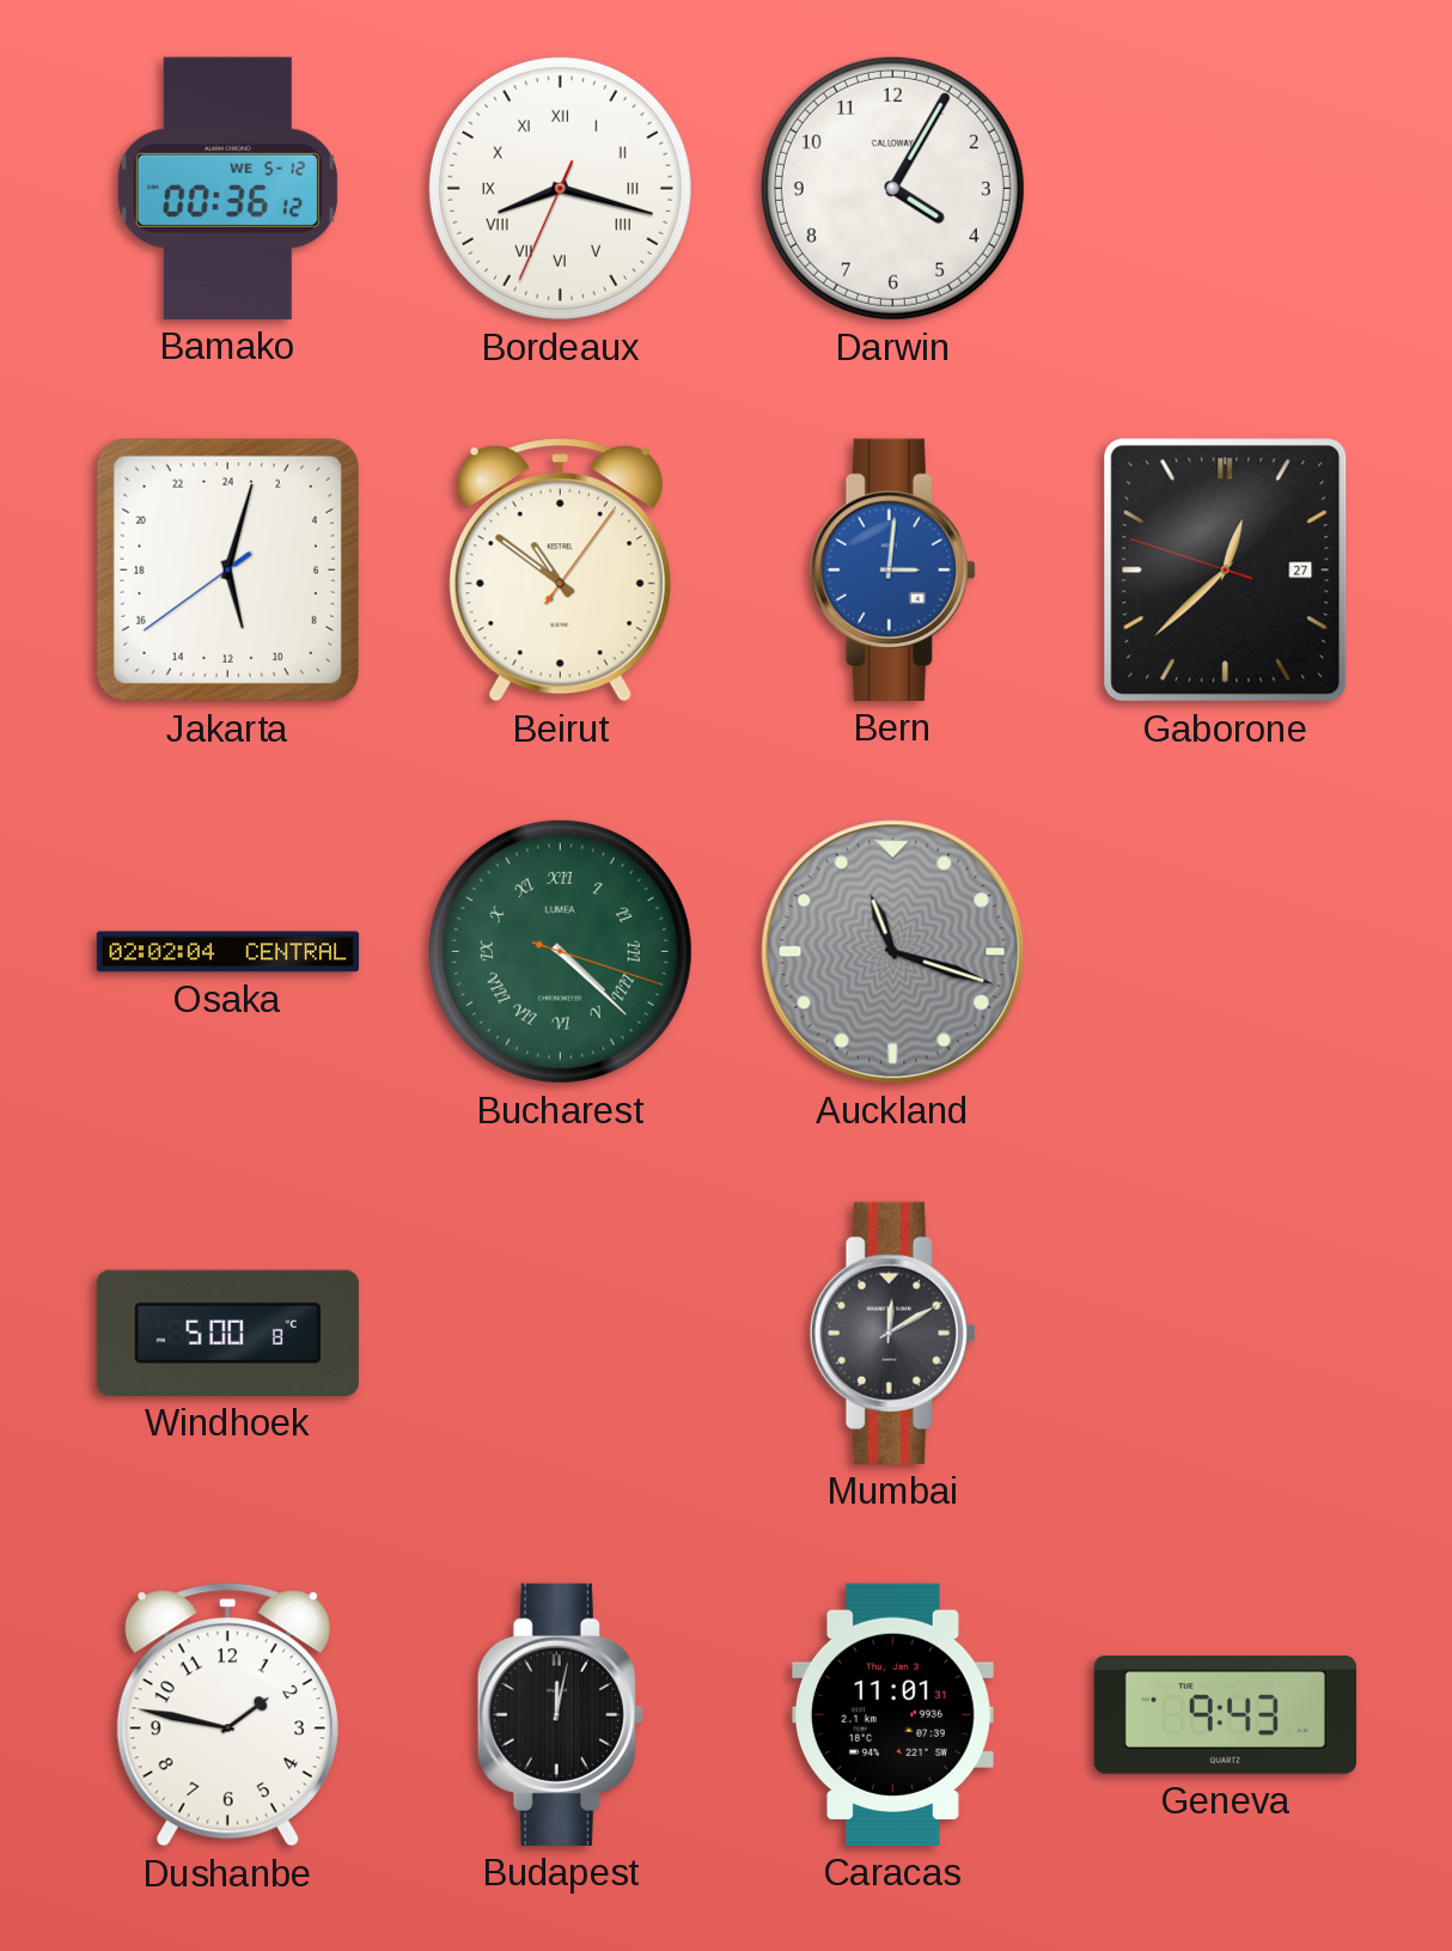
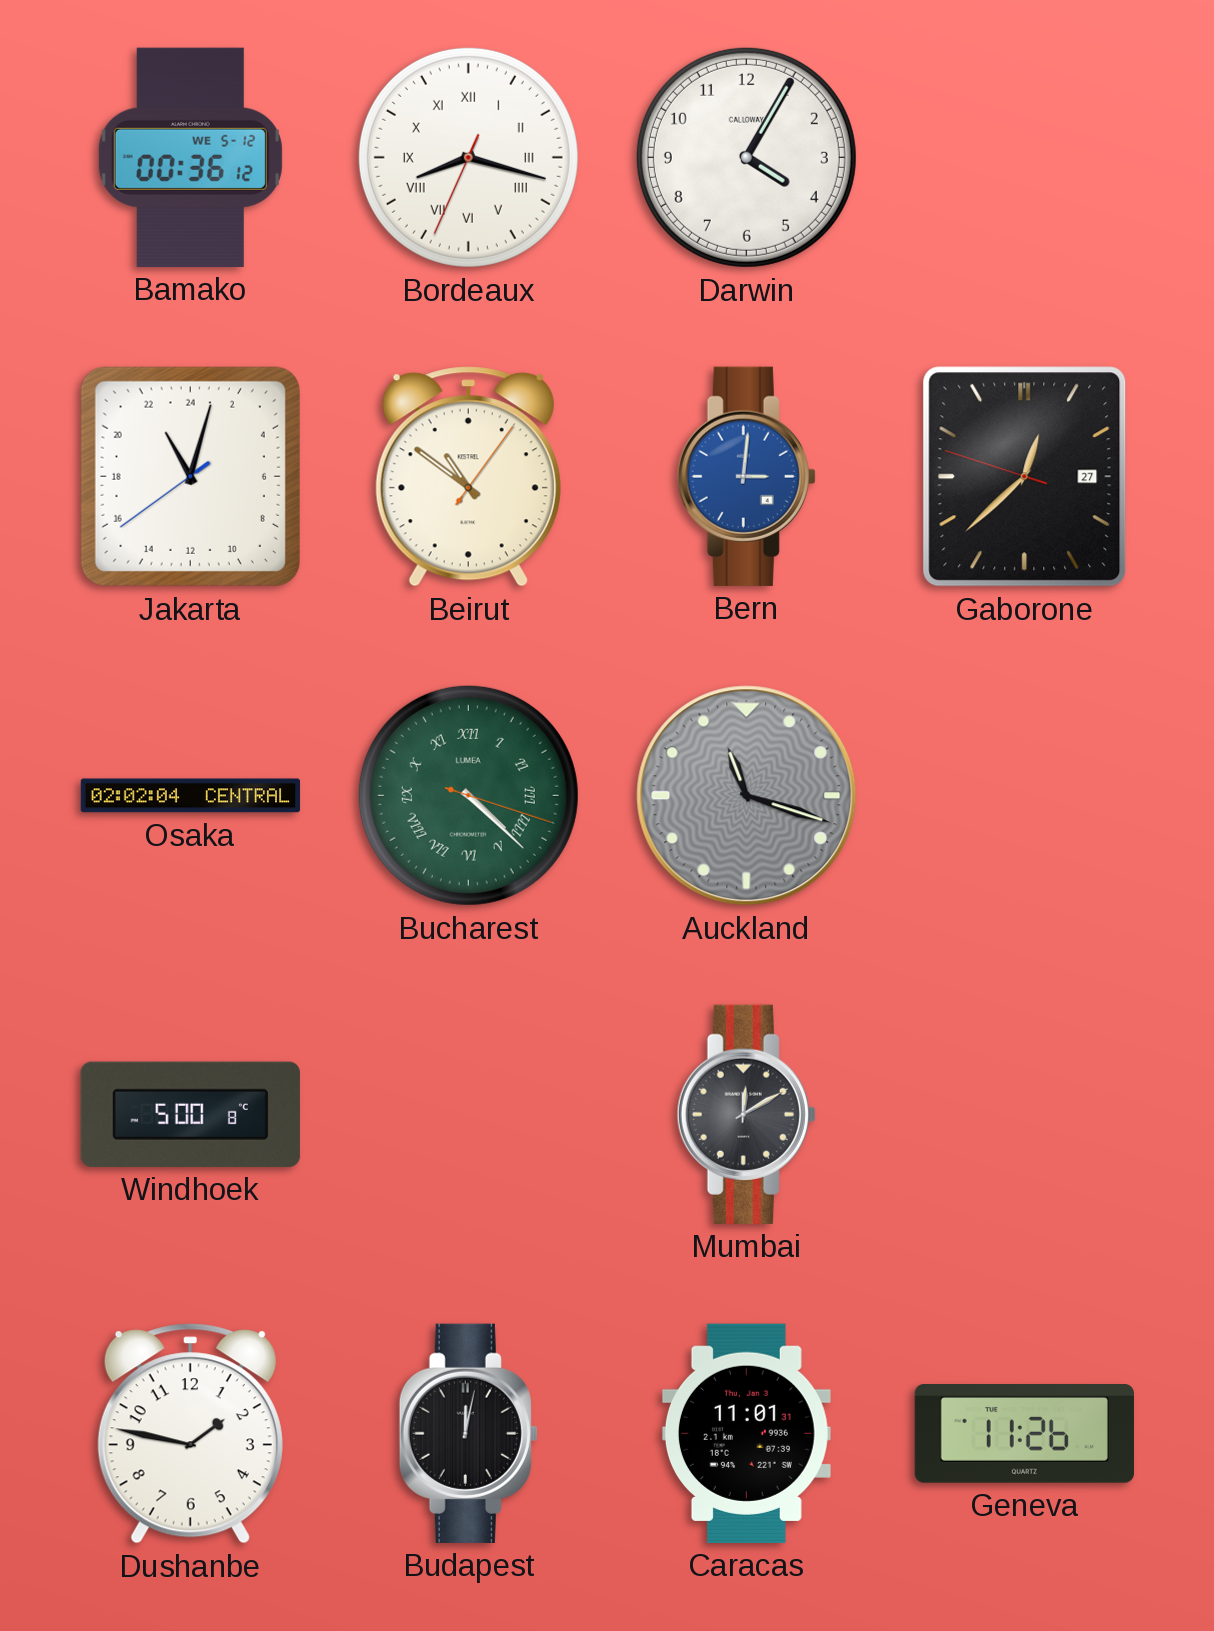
Jakarta: 11:02 -> 22:02 (190, 476)
Geneva: 9:43 -> 11:26 (1024, 1434)
